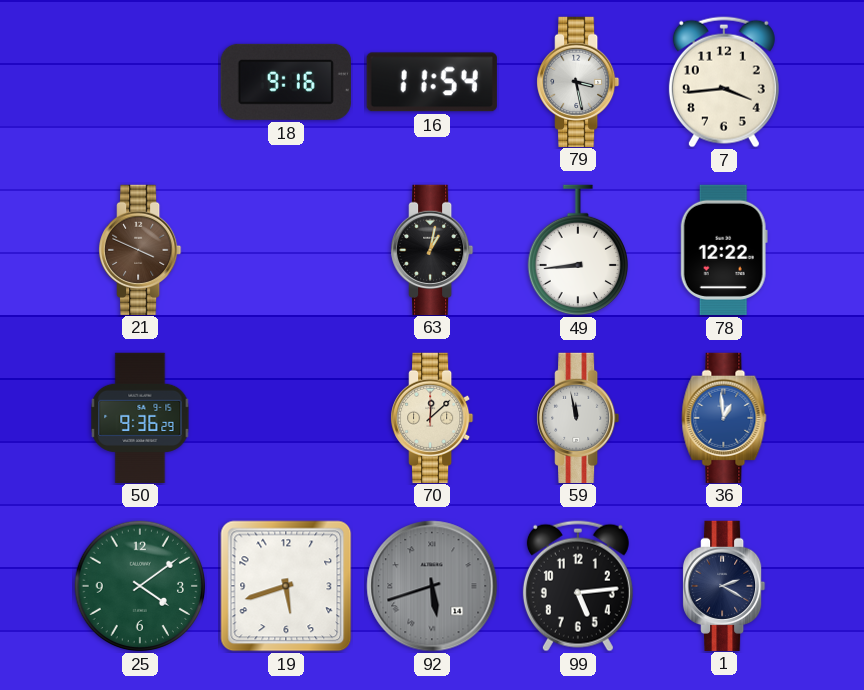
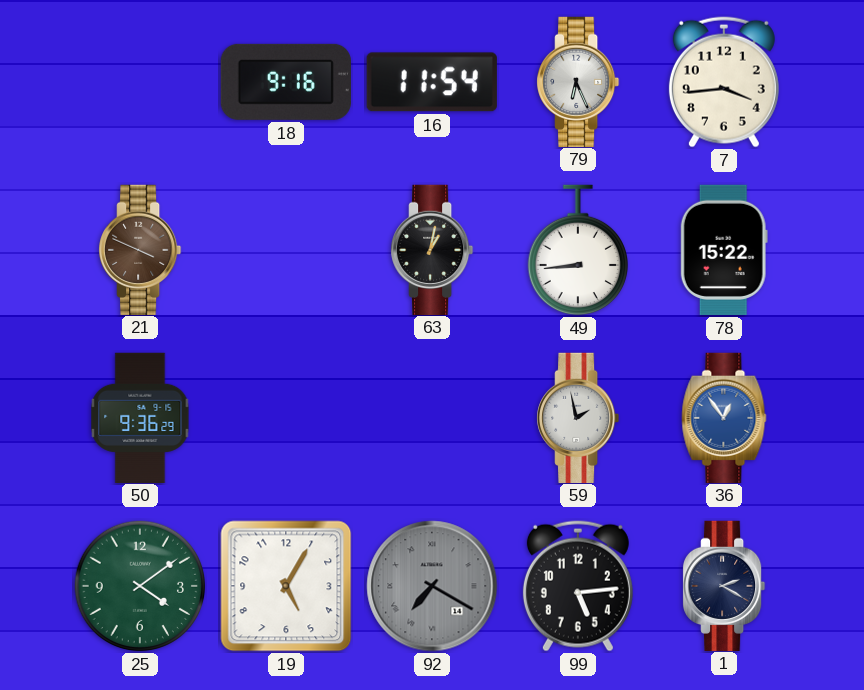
79: 3:28 -> 6:26 (578, 81)
78: 12:22 -> 15:22 (724, 250)
70: 12:08 -> none (432, 417)
59: 11:58 -> 1:58 (578, 417)
36: 12:59 -> 12:54 (724, 417)
19: 5:42 -> 5:05 (286, 586)
92: 5:42 -> 7:20 (432, 586)
